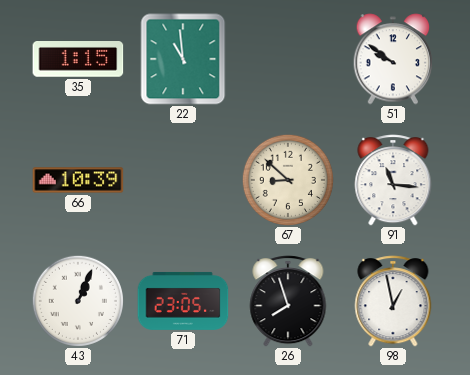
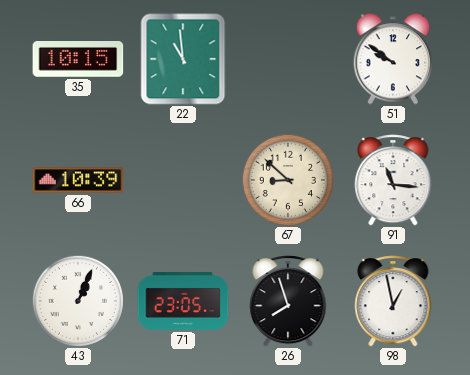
35: 1:15 -> 10:15 (78, 60)
